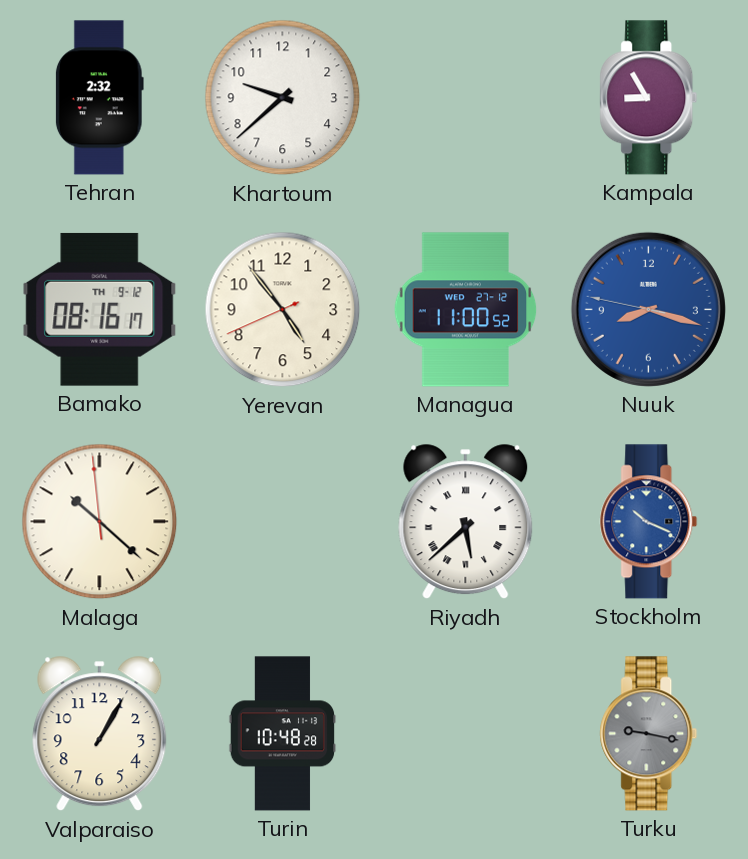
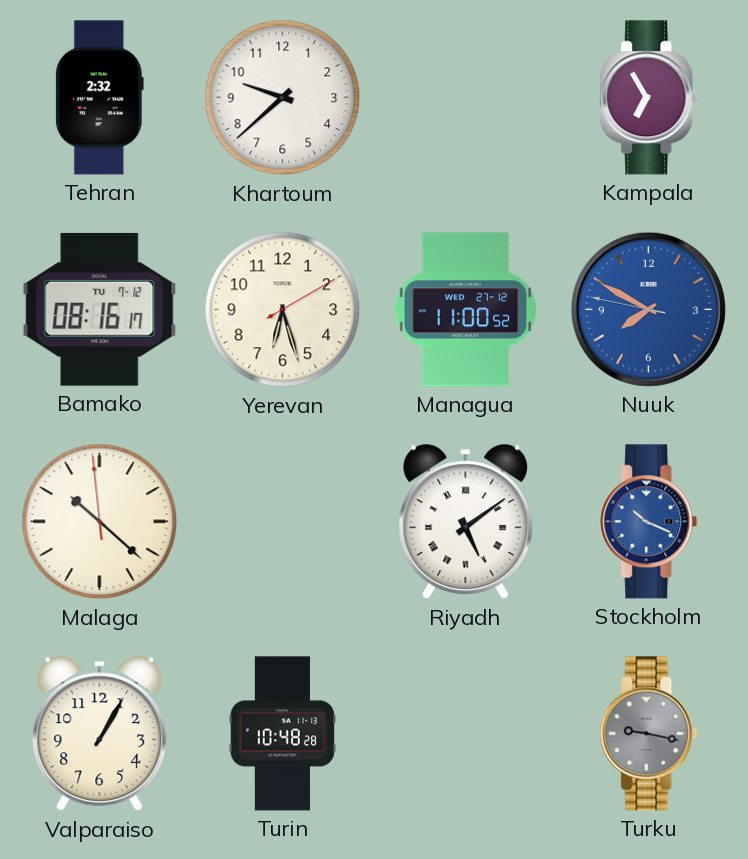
Kampala: 8:55 -> 6:55 (649, 98)
Bamako date: TH 9-12 -> TU 7-12 (100, 309)
Yerevan: 4:53 -> 6:27 (283, 310)
Nuuk: 8:17 -> 7:49 (648, 309)
Riyadh: 5:38 -> 5:09 (466, 522)
